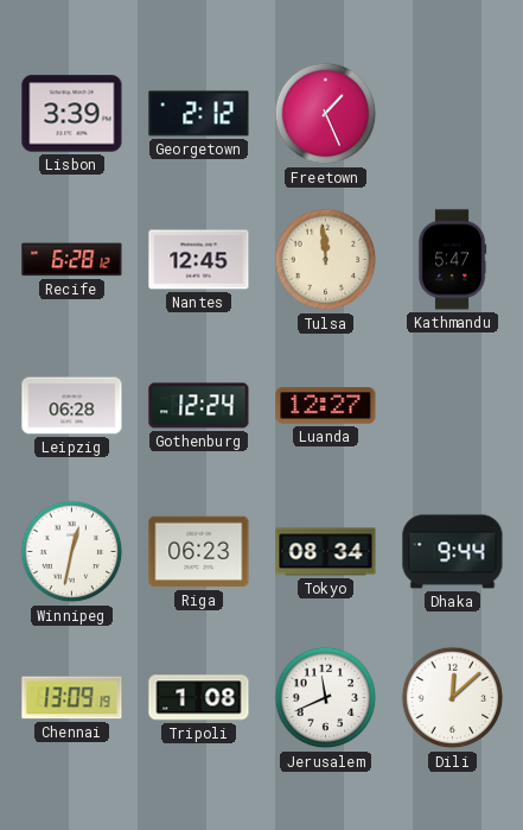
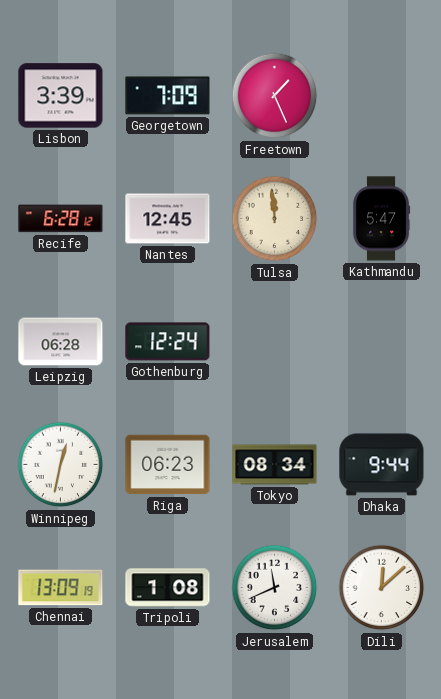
Georgetown: 2:12 -> 7:09 (168, 96)
Luanda: 12:27 -> none (326, 406)
